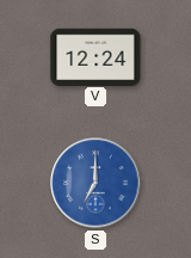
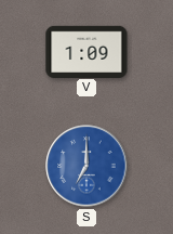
V: 12:24 -> 1:09 (86, 51)
